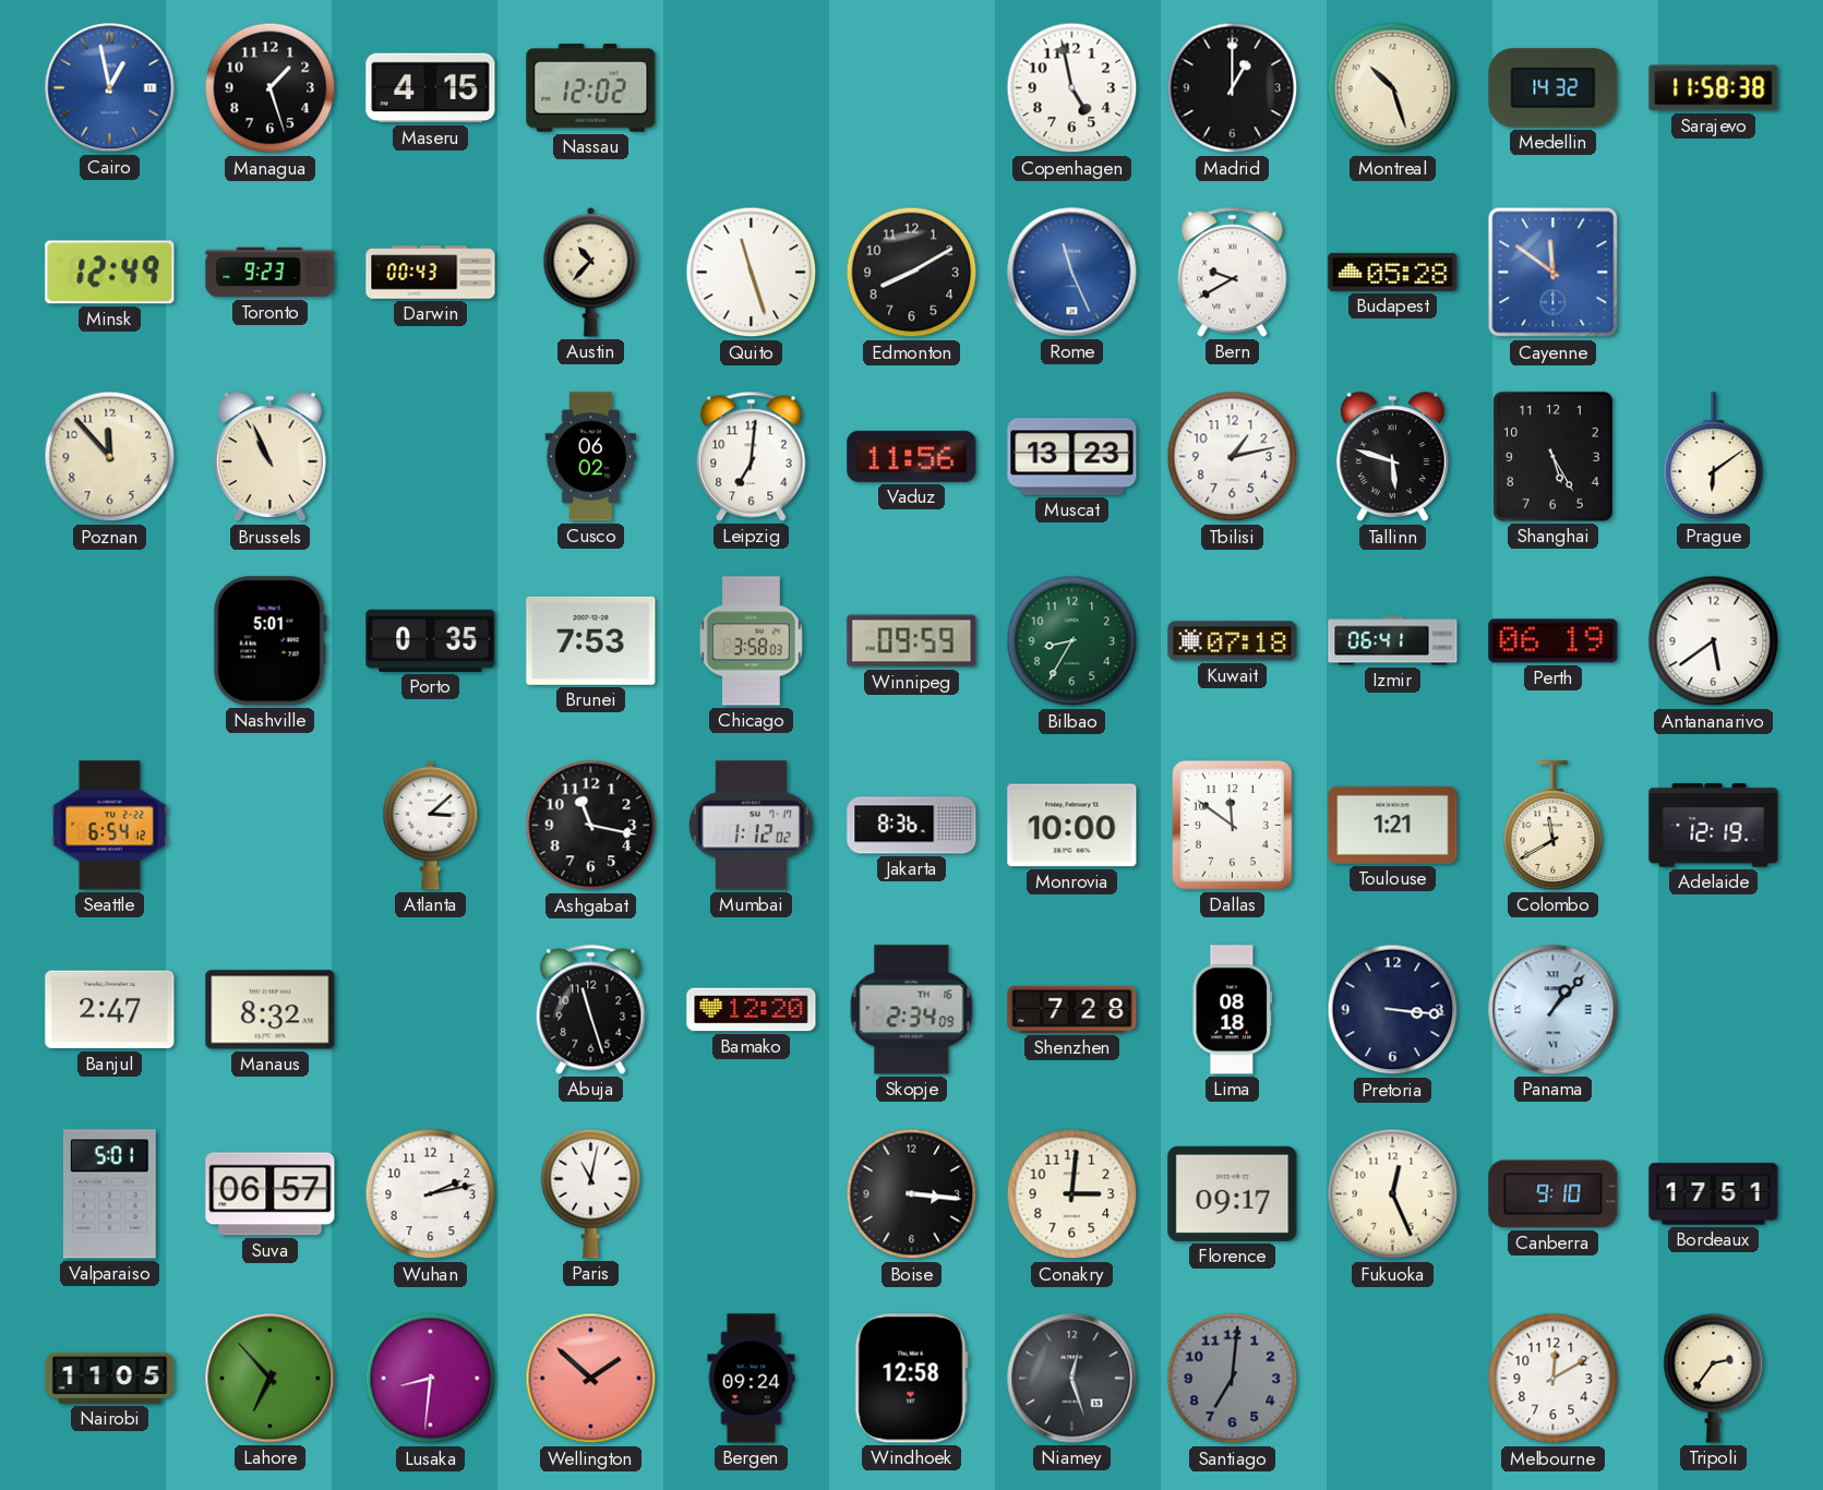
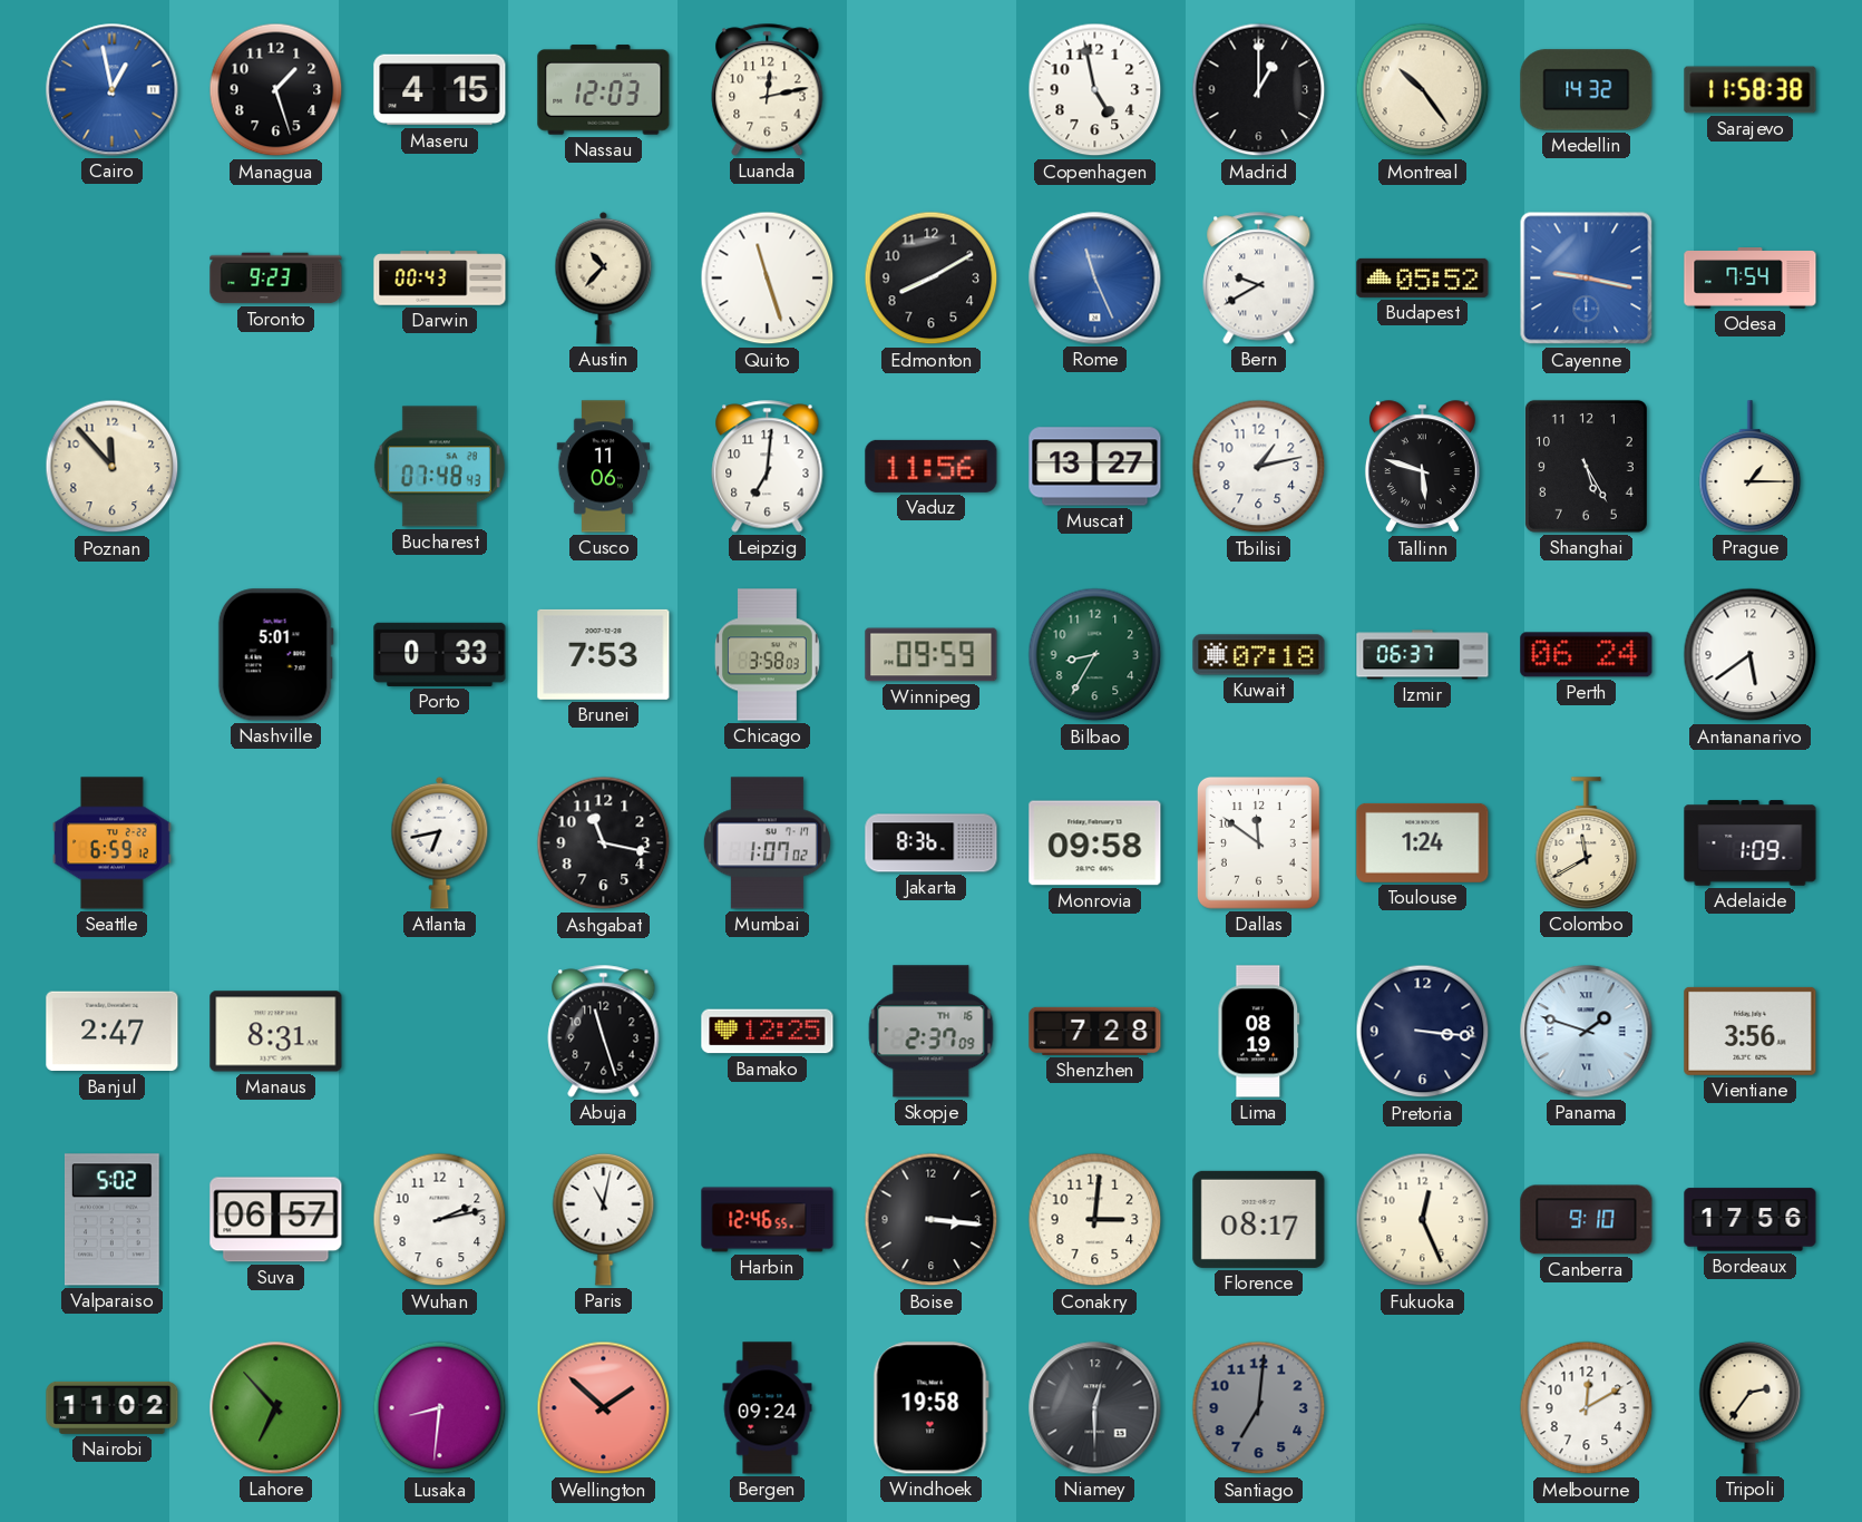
Nassau: 12:02 -> 12:03 (604, 90)
Luanda: none -> 12:13 (768, 90)
Montreal: 10:27 -> 10:24 (1423, 90)
Minsk: 12:49 -> none (110, 273)
Budapest: 05:28 -> 05:52 (1423, 277)
Cayenne: 11:51 -> 9:17 (1587, 279)
Odesa: none -> 7:54 (1751, 279)
Brussels: 10:56 -> none (269, 457)
Bucharest: none -> 07:48 (439, 467)
Cusco: 06:02 -> 11:06 (604, 467)
Muscat: 13:23 -> 13:27 (1095, 467)
Prague: 6:09 -> 1:15 (1751, 467)
Porto: 0:35 -> 0:33 (440, 654)
Izmir: 06:41 -> 06:37 (1423, 655)
Perth: 06:19 -> 06:24 (1587, 655)
Seattle: 6:54 -> 6:59 (113, 843)
Atlanta: 3:08 -> 6:43 (440, 842)
Mumbai: 1:12 -> 1:07 (767, 843)
Monrovia: 10:00 -> 09:58 (1095, 843)
Toulouse: 1:21 -> 1:24 (1423, 842)
Adelaide: 12:19 -> 1:09 (1751, 843)
Manaus: 8:32 -> 8:31 (276, 1032)
Bamako: 12:20 -> 12:25 (768, 1032)
Skopje: 2:34 -> 2:37 (932, 1032)
Lima: 08:18 -> 08:19 (1259, 1032)
Panama: 1:07 -> 1:48 (1587, 1032)
Vientiane: none -> 3:56 (1751, 1031)
Valparaiso: 5:01 -> 5:02 (111, 1220)
Harbin: none -> 12:46 (768, 1220)
Florence: 09:17 -> 08:17 (1259, 1219)
Bordeaux: 17:51 -> 17:56 (1751, 1220)
Nairobi: 11:05 -> 11:02 (113, 1407)
Windhoek: 12:58 -> 19:58 (930, 1408)
Niamey: 12:27 -> 12:30 (1095, 1408)
